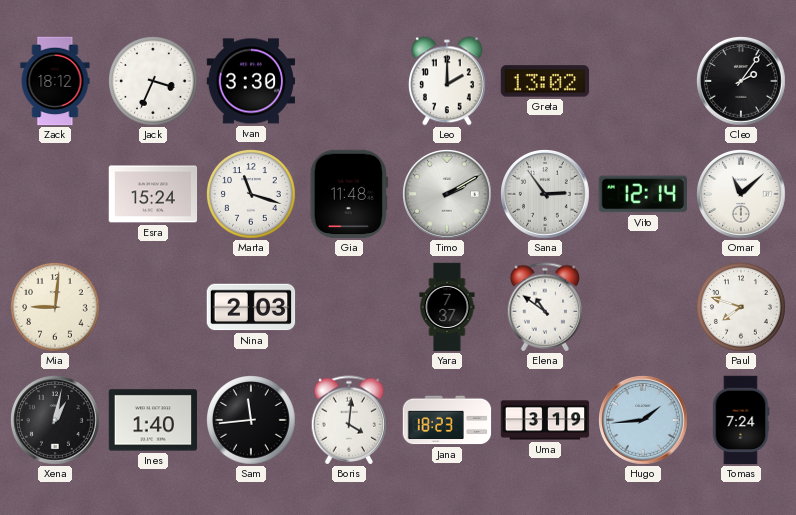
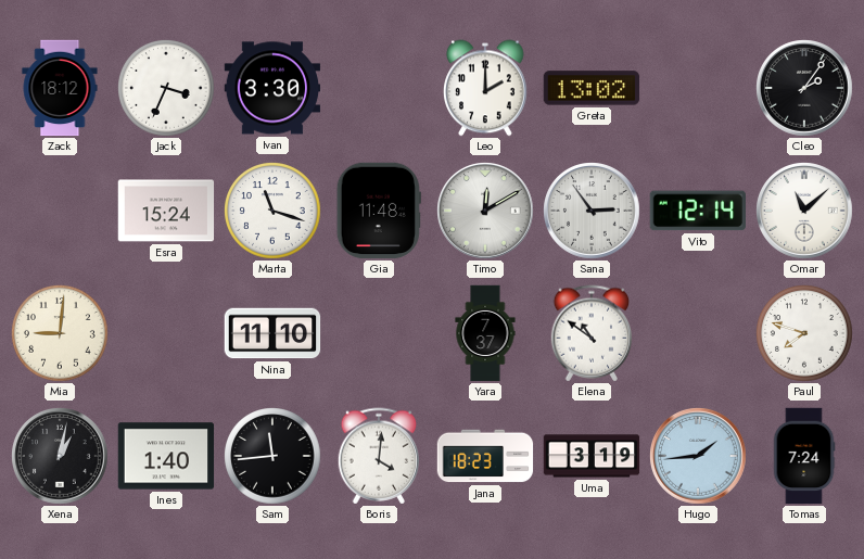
Timo: 2:10 -> 12:10 (485, 211)
Nina: 2:03 -> 11:10 (272, 333)
